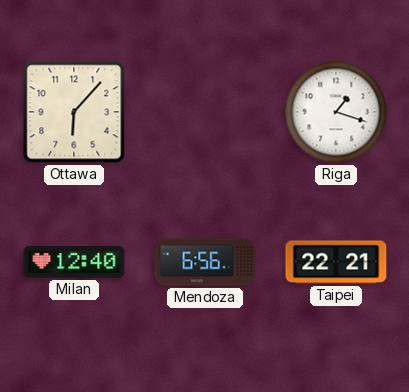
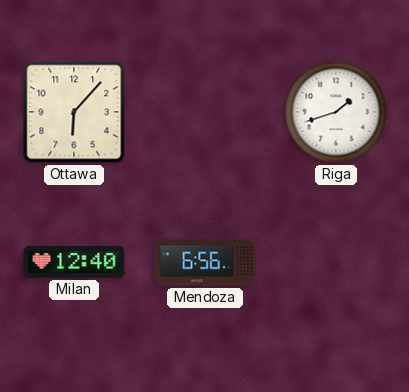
Riga: 1:18 -> 1:42 (336, 112)
Taipei: 22:21 -> none (336, 262)
